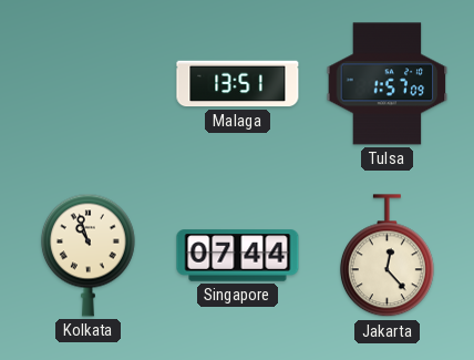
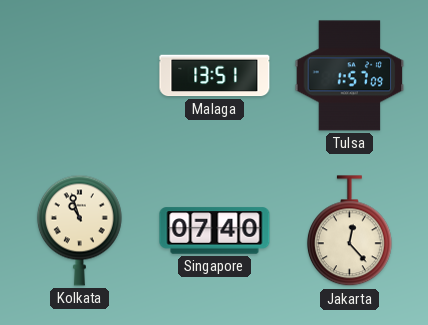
Singapore: 07:44 -> 07:40 (215, 231)
